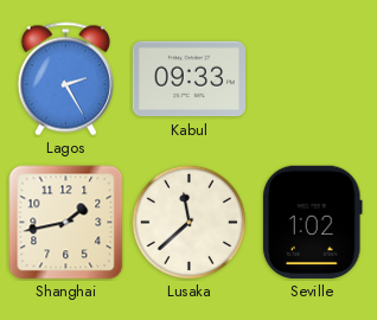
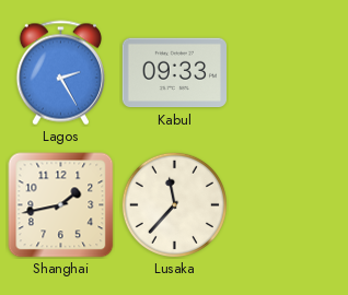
Lusaka: 11:38 -> 11:37 (174, 204)
Seville: 1:02 -> none (312, 222)
